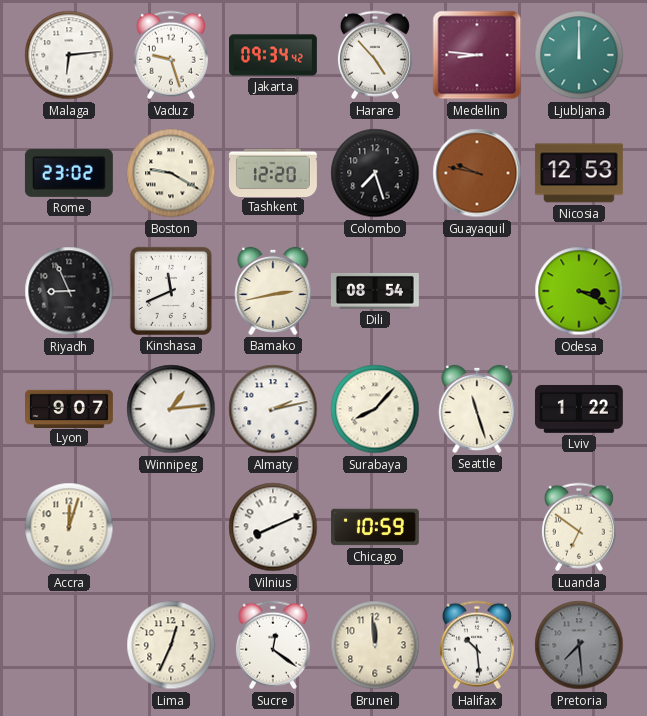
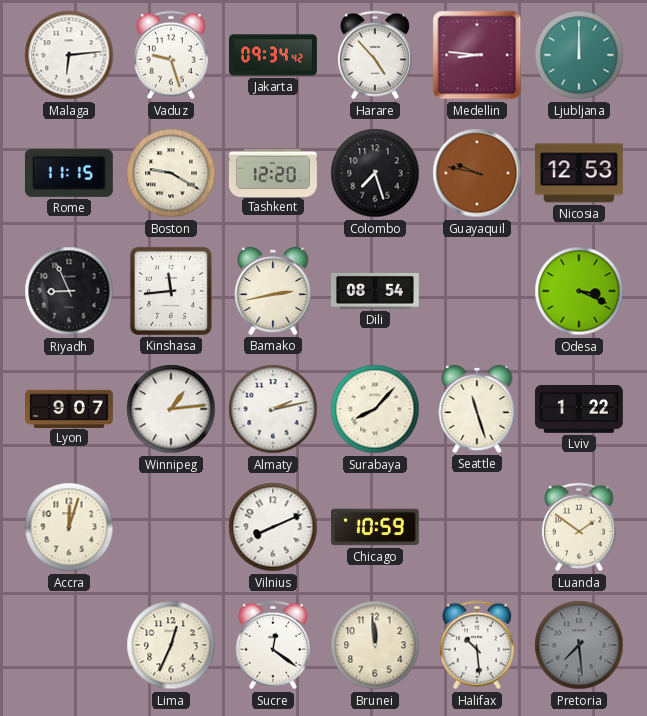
Rome: 23:02 -> 11:15 (69, 173)
Kinshasa: 11:41 -> 11:44 (171, 291)
Luanda: 6:51 -> 1:51 (579, 527)
